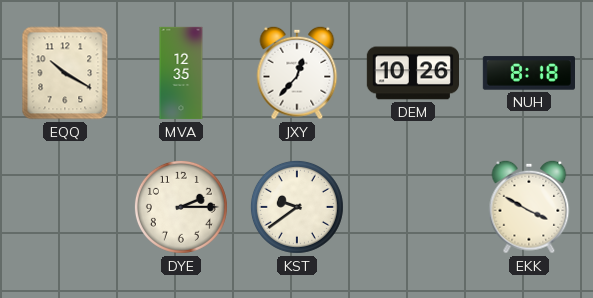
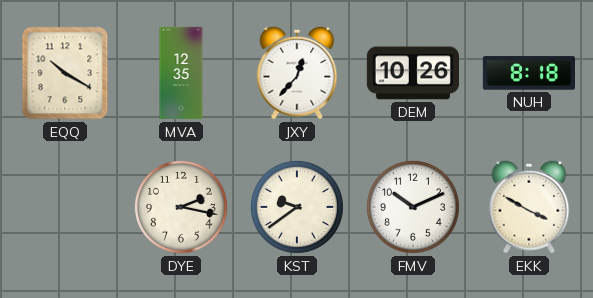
DYE: 2:15 -> 2:17 (181, 207)
FMV: none -> 10:11 (413, 207)
